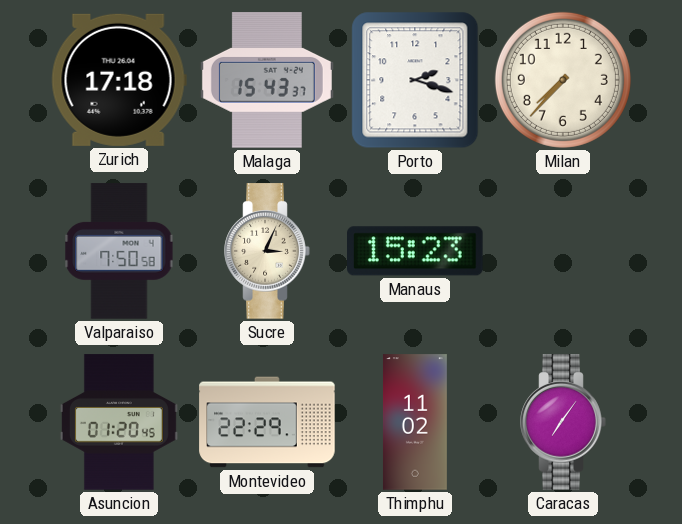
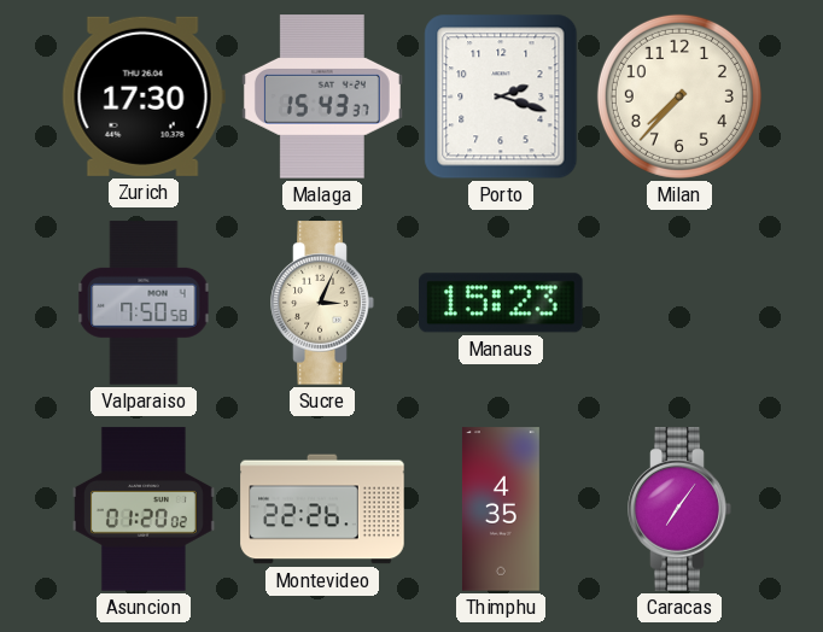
Zurich: 17:18 -> 17:30 (144, 96)
Asuncion: 01:20:45 -> 01:20:02 (144, 509)
Montevideo: 22:29 -> 22:26 (322, 509)
Thimphu: 11:02 -> 4:35 (501, 509)
